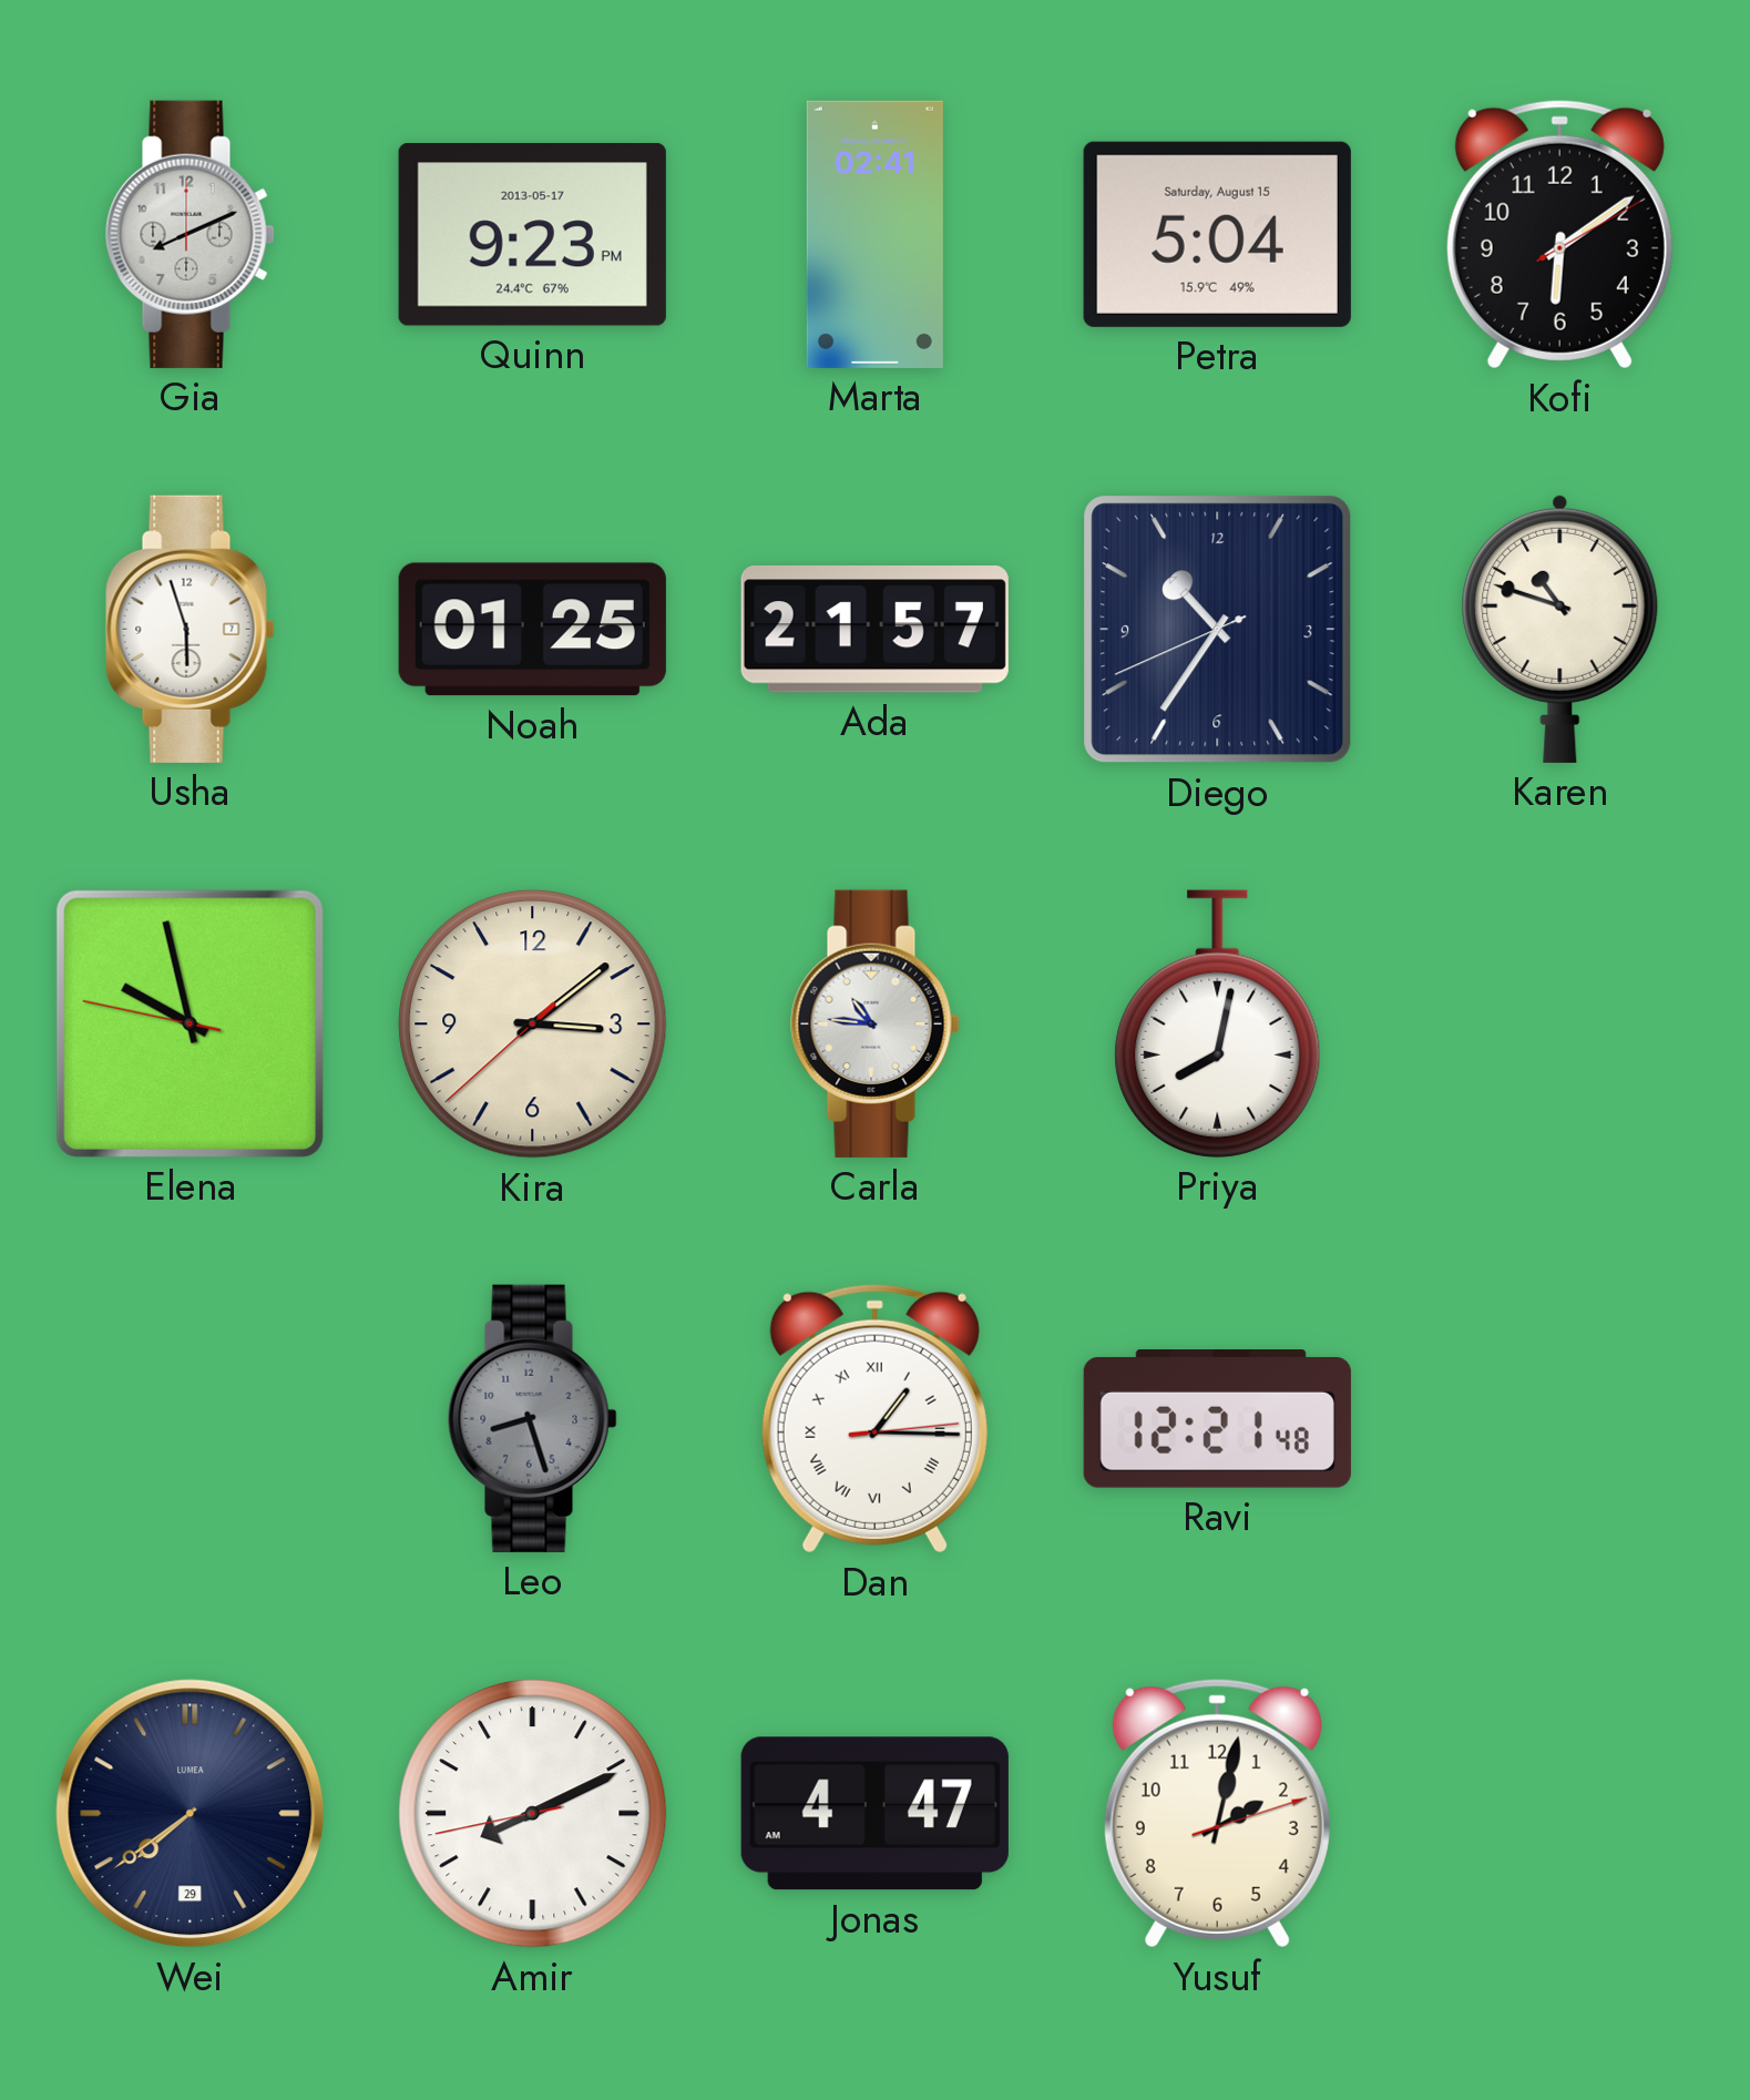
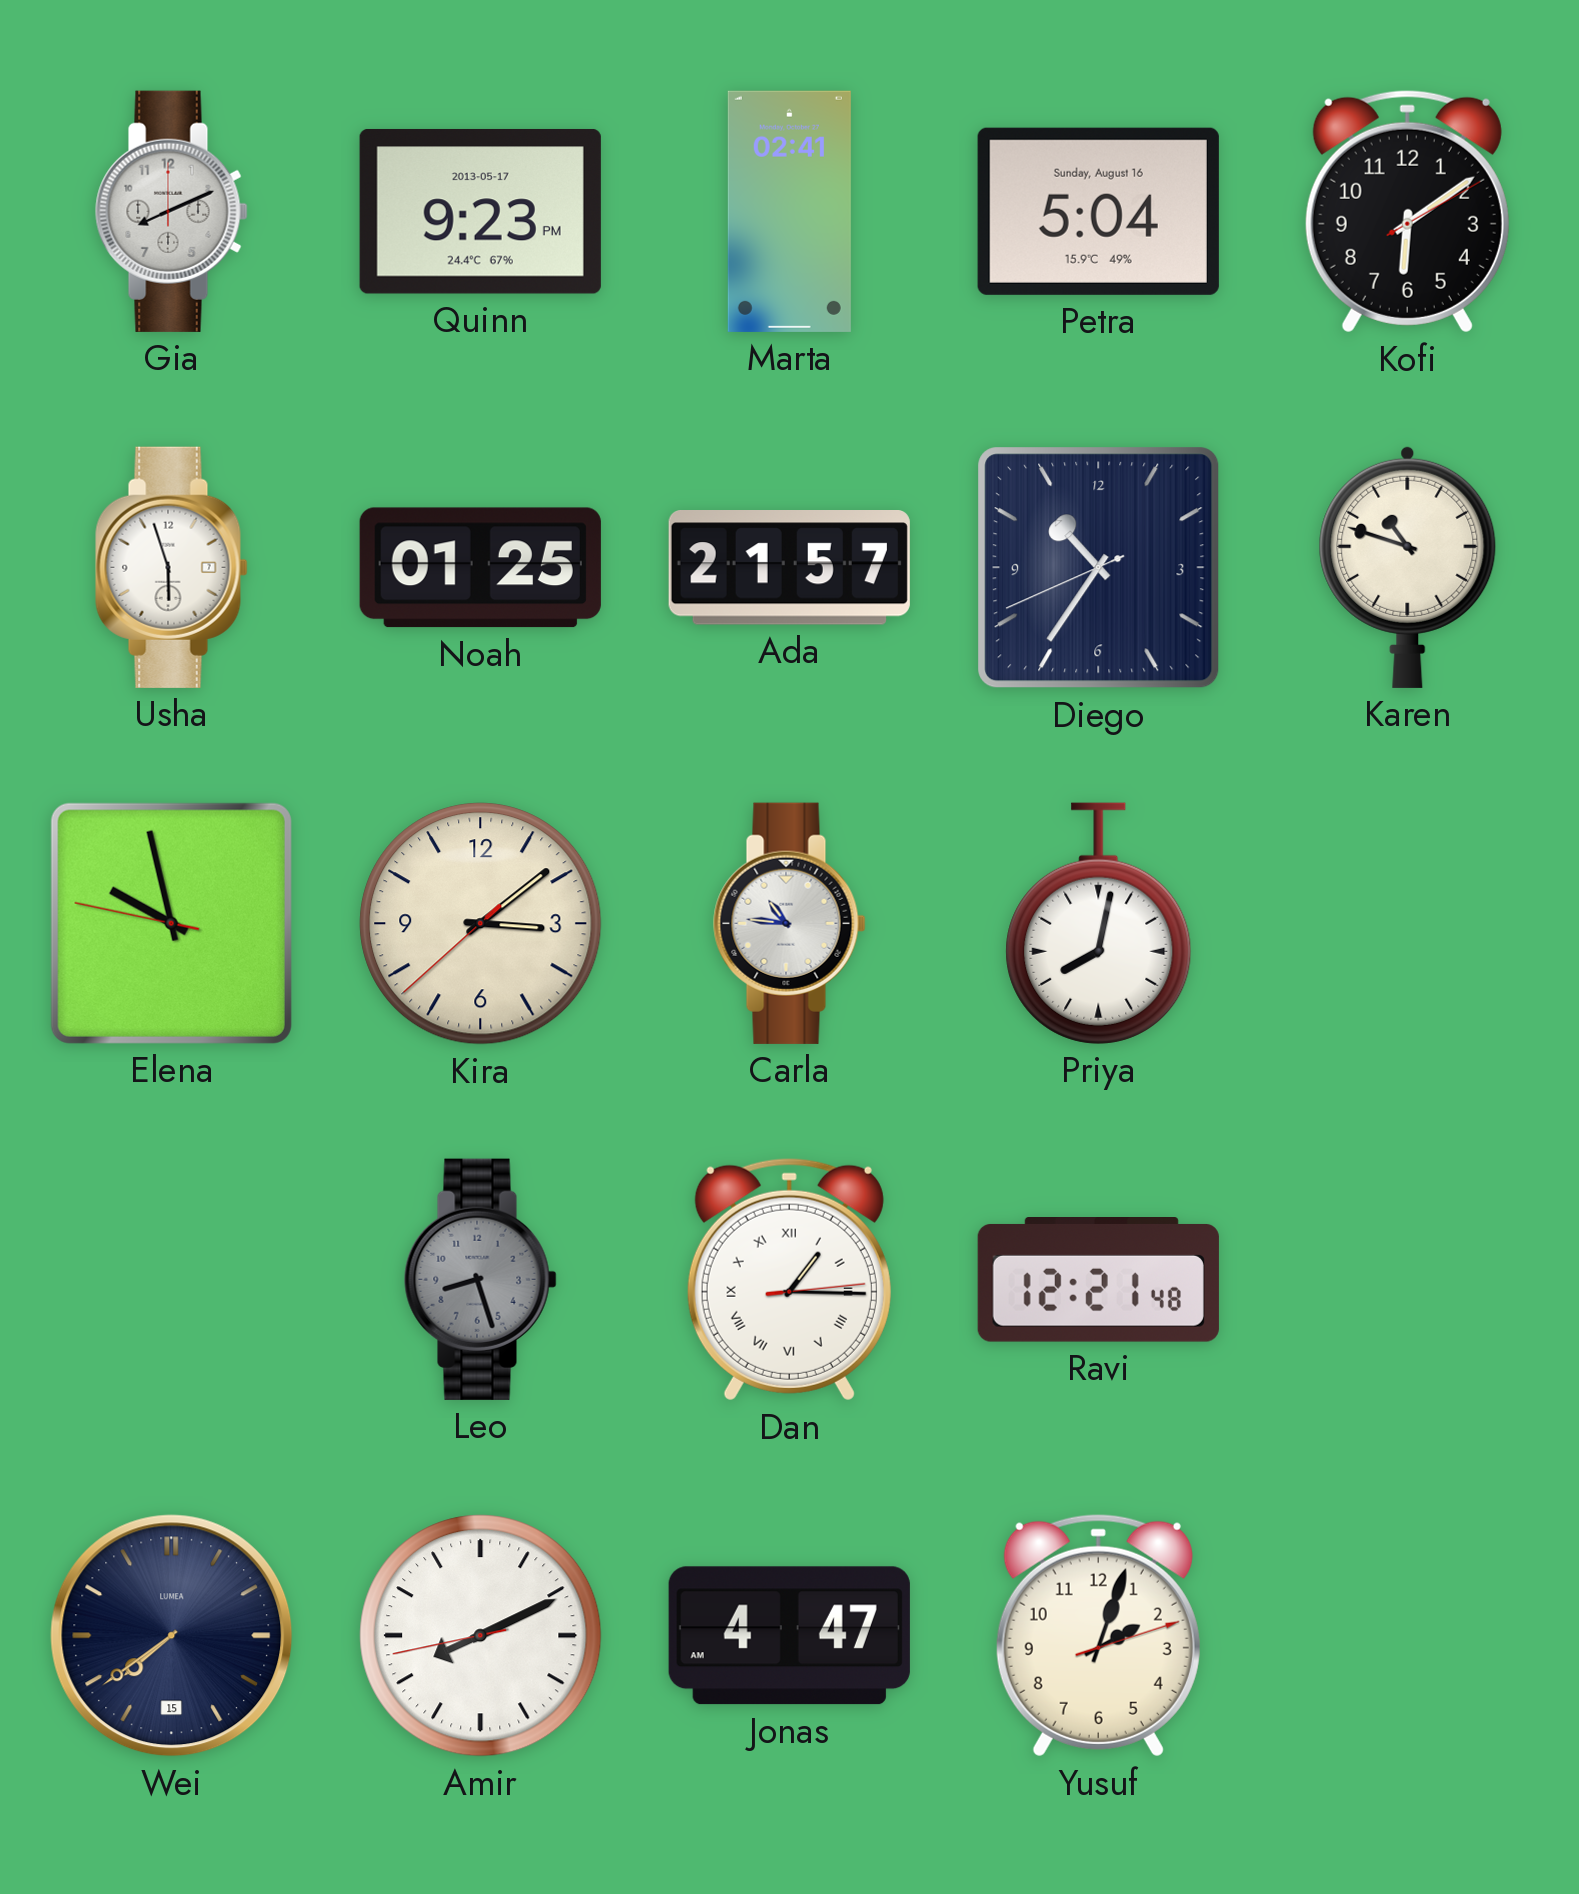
Petra date: Saturday, August 15 -> Sunday, August 16 (1098, 211)
Wei date: 29 -> 15 (172, 1636)
Yusuf: 2:02 -> 2:03 (1098, 1635)
